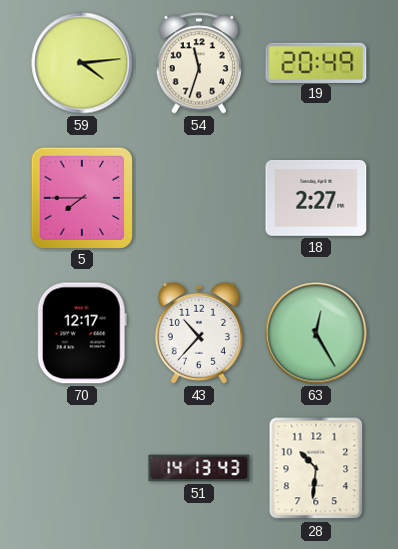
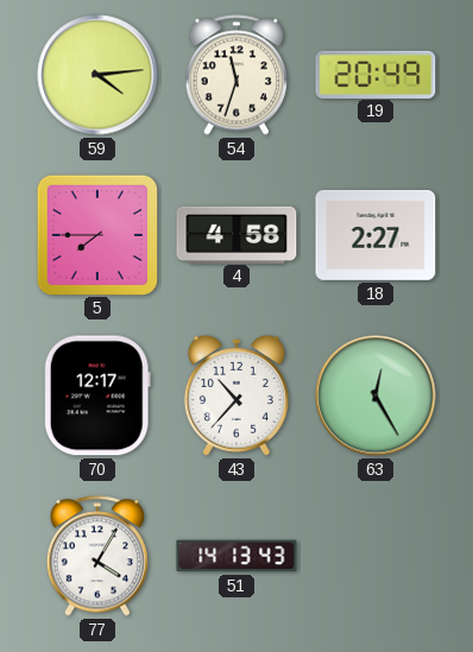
4: none -> 4:58 (236, 234)
77: none -> 4:05 (96, 556)
28: 10:31 -> none (316, 468)
